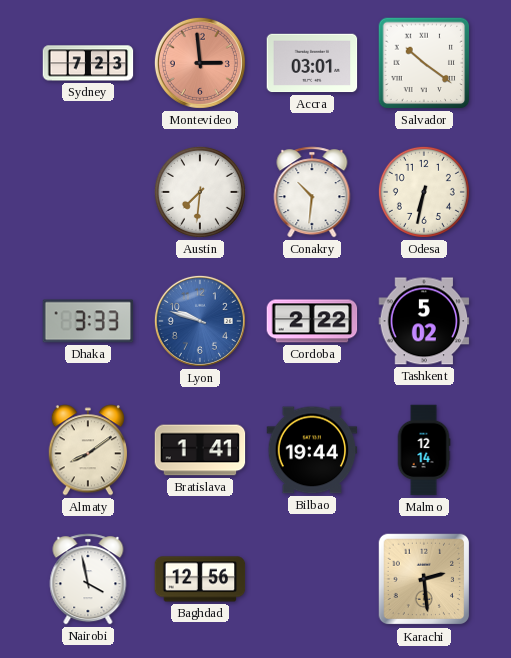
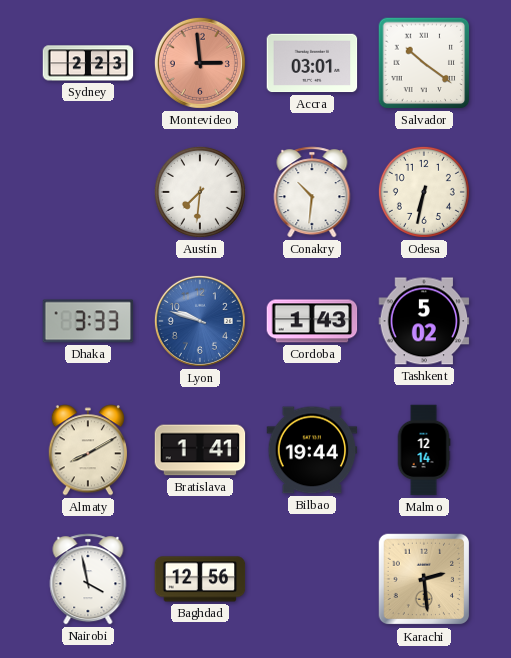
Sydney: 7:23 -> 2:23 (88, 63)
Cordoba: 2:22 -> 1:43 (312, 321)
Almaty: 8:09 -> 8:10 (87, 450)
